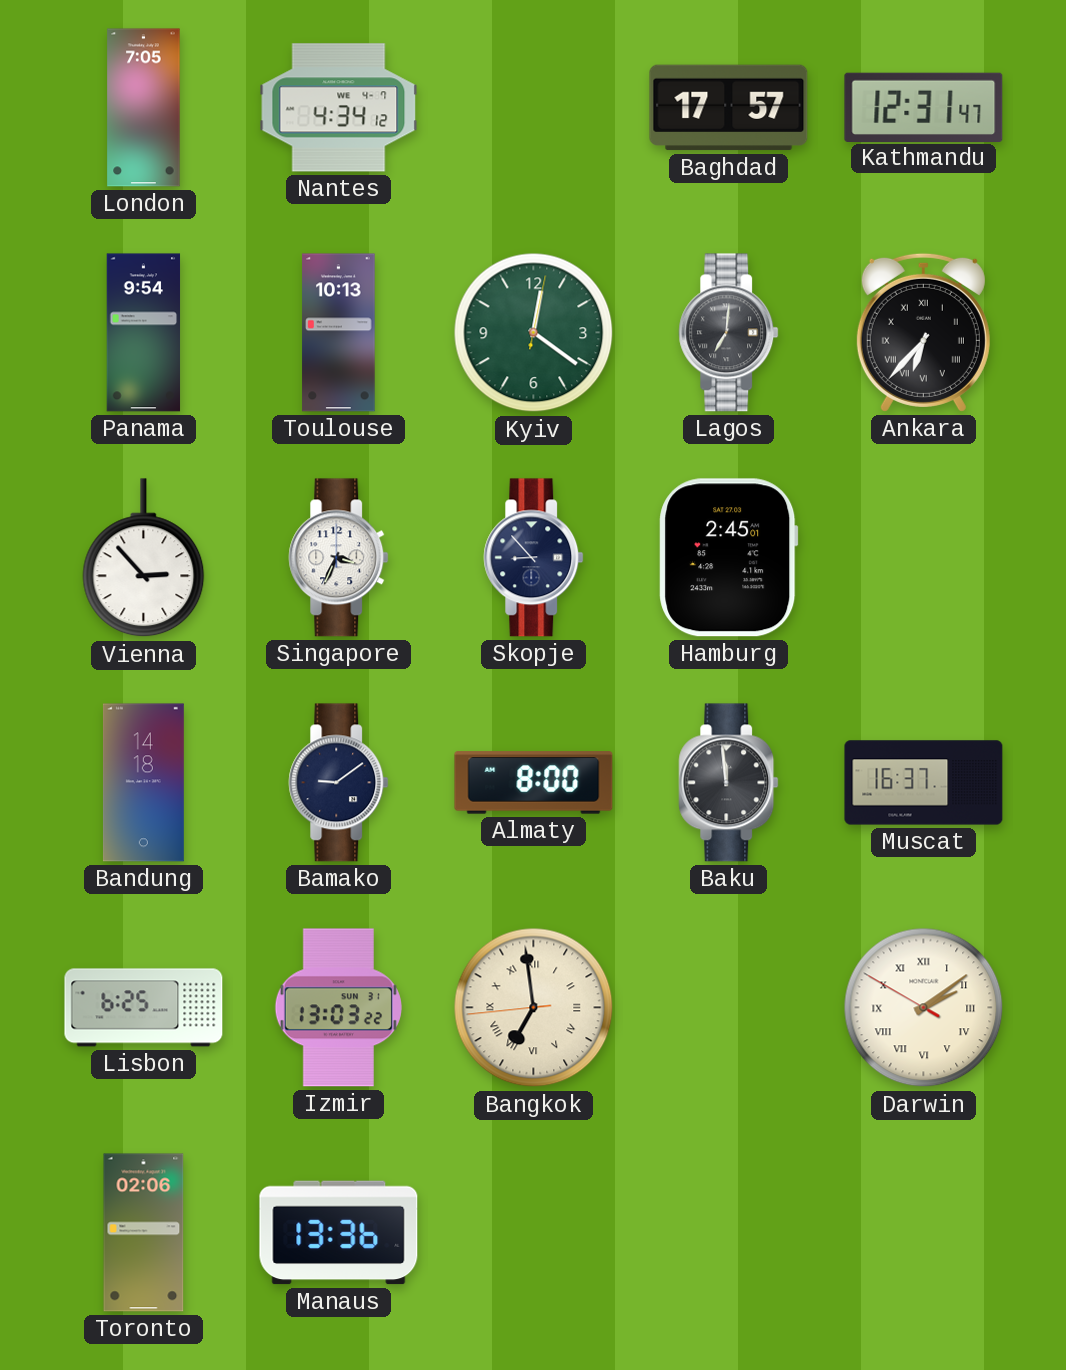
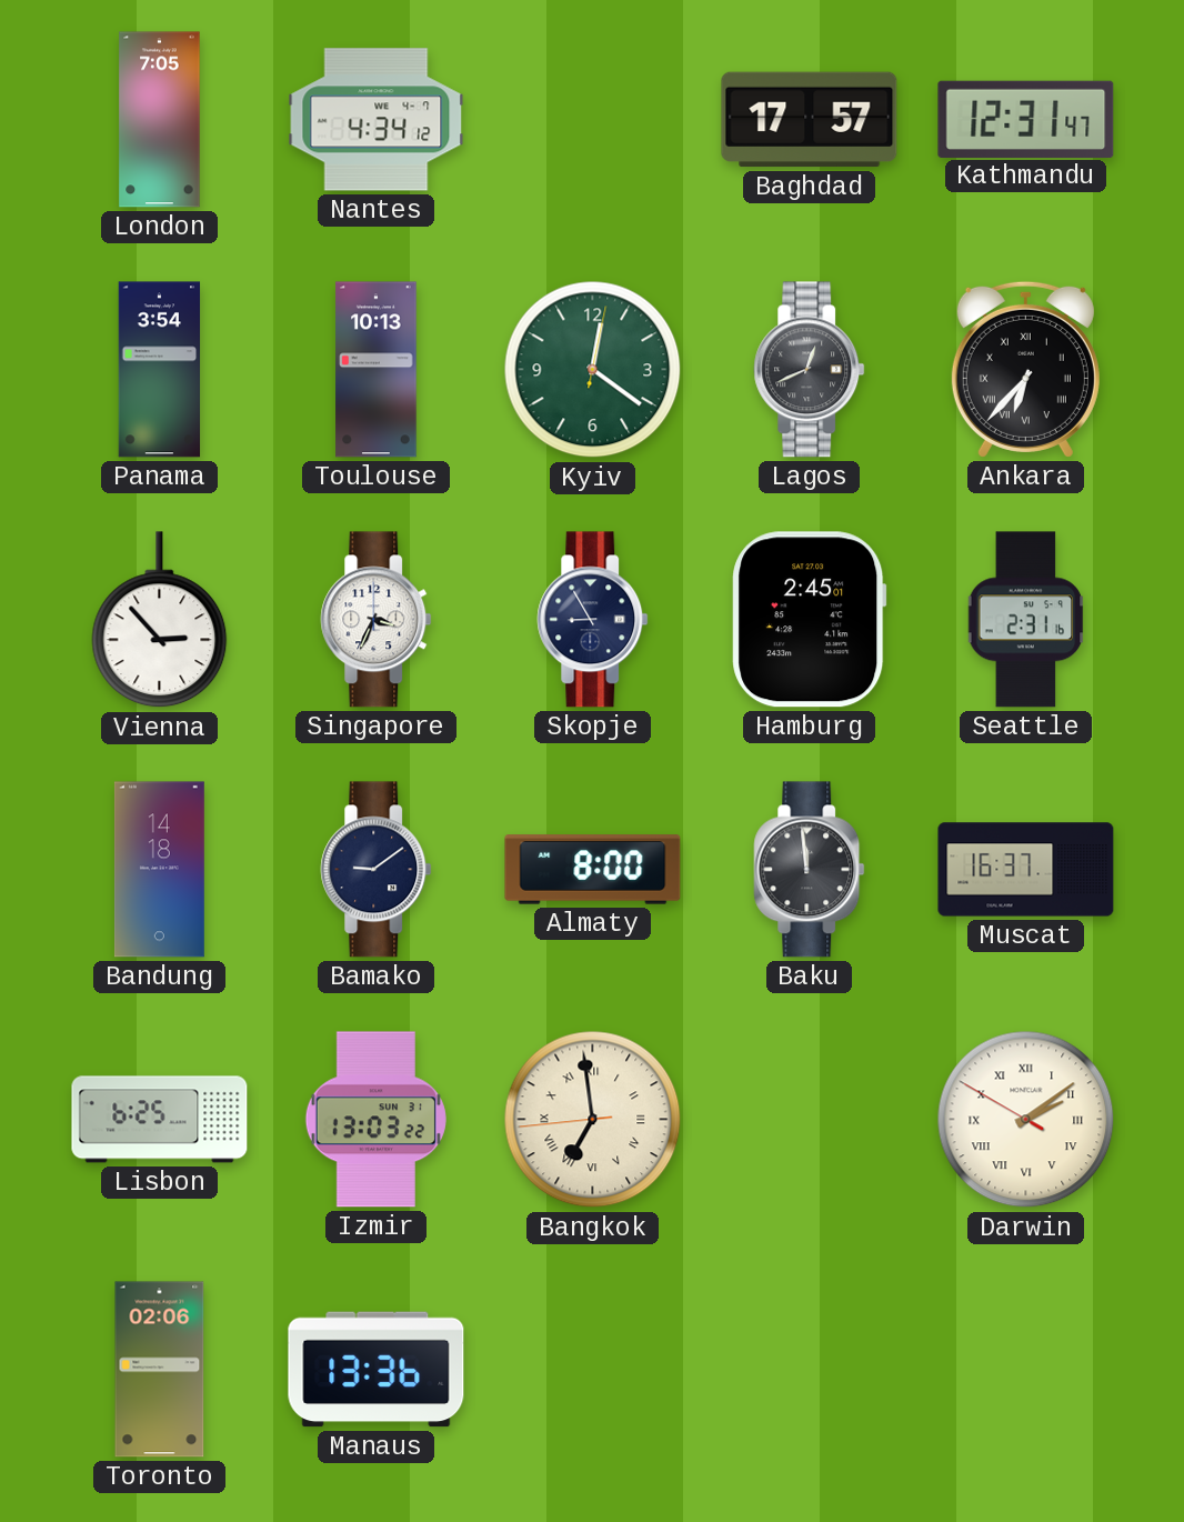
Panama: 9:54 -> 3:54 (160, 370)
Lagos: 7:01 -> 12:41 (810, 370)
Skopje: 8:53 -> 8:55 (593, 620)
Seattle: none -> 2:31 (1026, 620)
